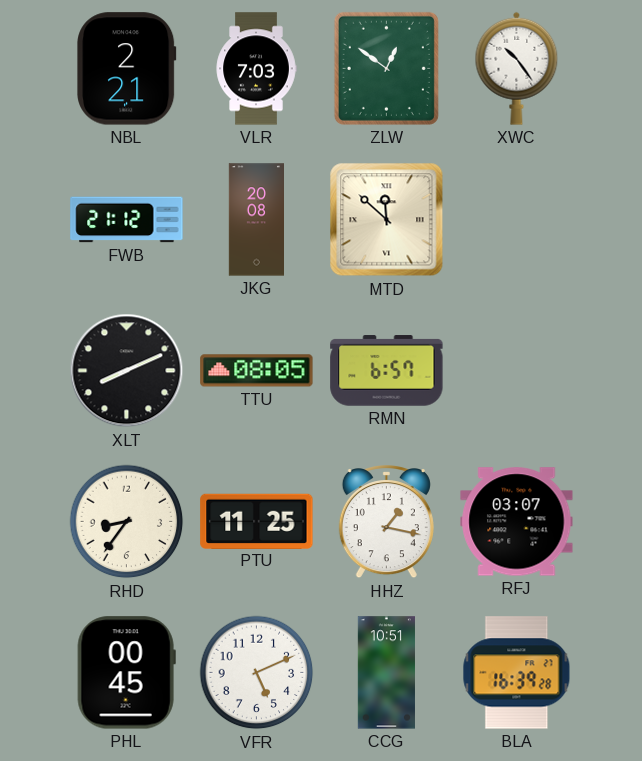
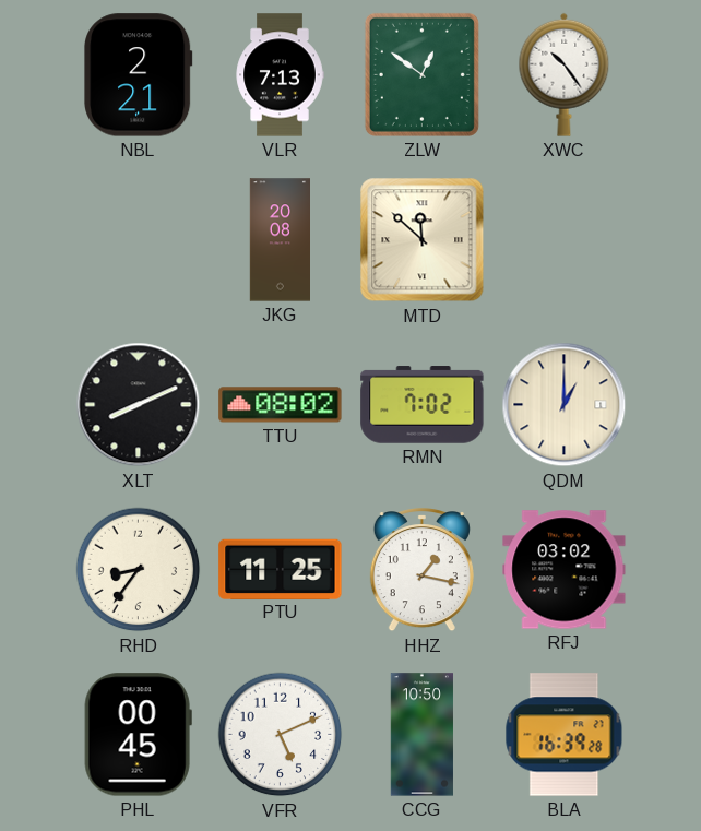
VLR: 7:03 -> 7:13 (280, 75)
FWB: 21:12 -> none (127, 220)
TTU: 08:05 -> 08:02 (281, 405)
RMN: 6:57 -> 7:02 (423, 405)
QDM: none -> 1:00 (565, 405)
RFJ: 03:07 -> 03:02 (565, 570)
CCG: 10:51 -> 10:50 (421, 735)
